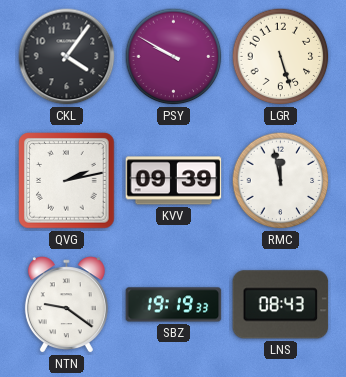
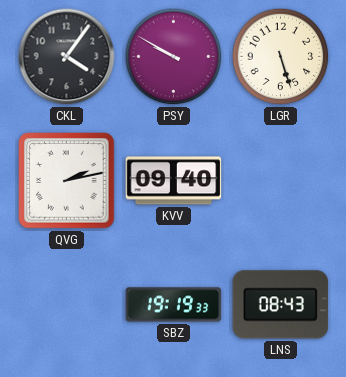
KVV: 09:39 -> 09:40 (174, 181)
RMC: 11:58 -> none (281, 181)
NTN: 9:21 -> none (66, 305)
